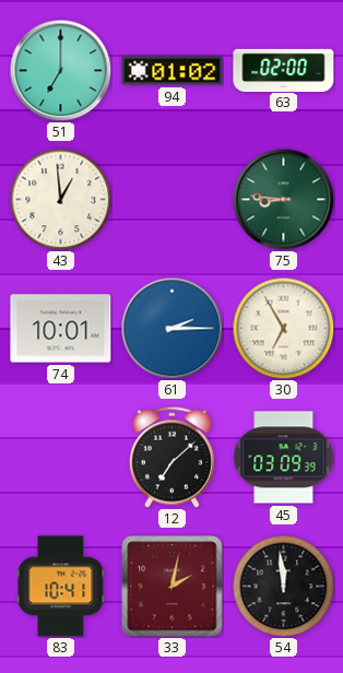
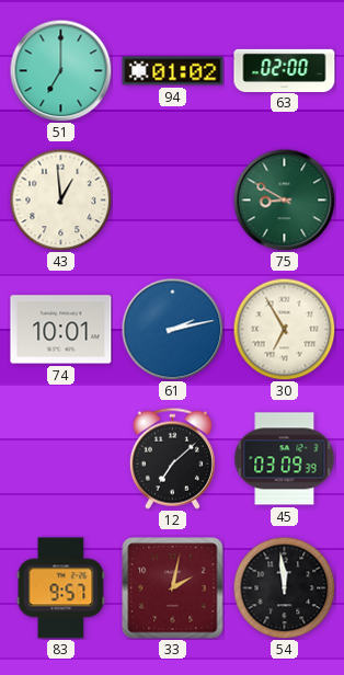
75: 8:46 -> 8:50 (284, 199)
61: 2:15 -> 2:13 (172, 329)
83: 10:41 -> 9:57 (61, 588)
